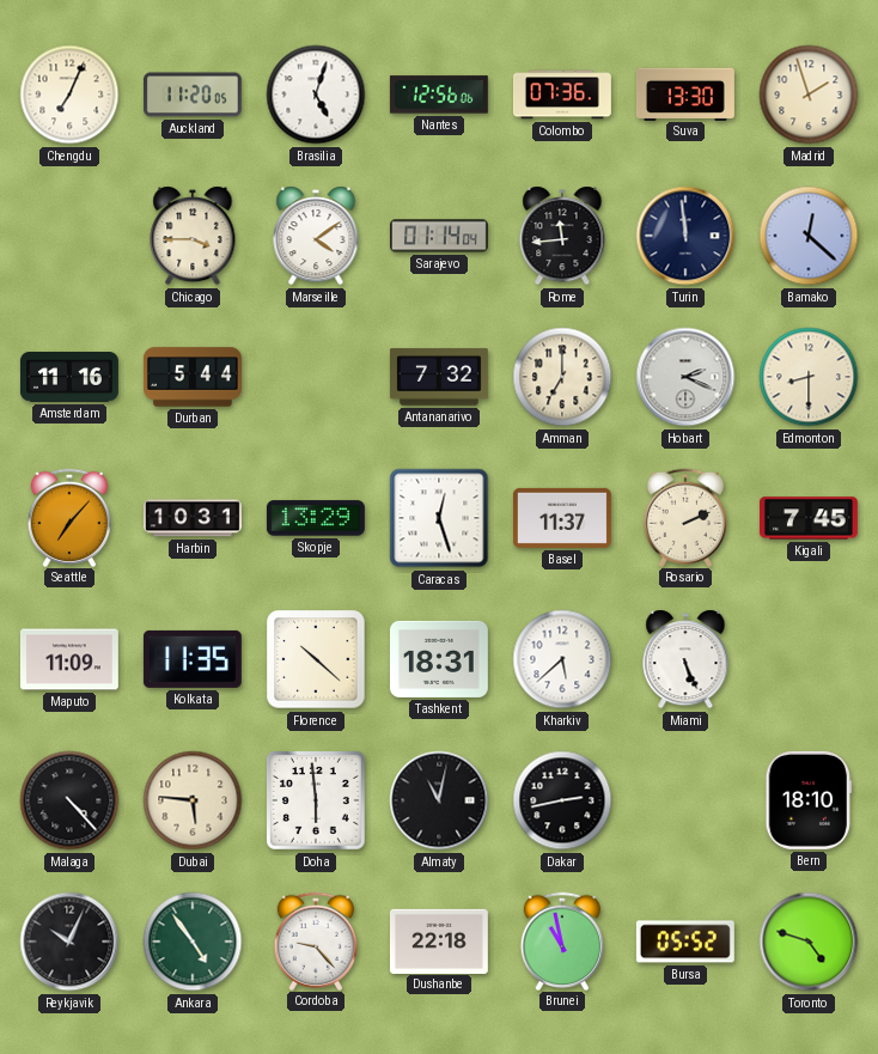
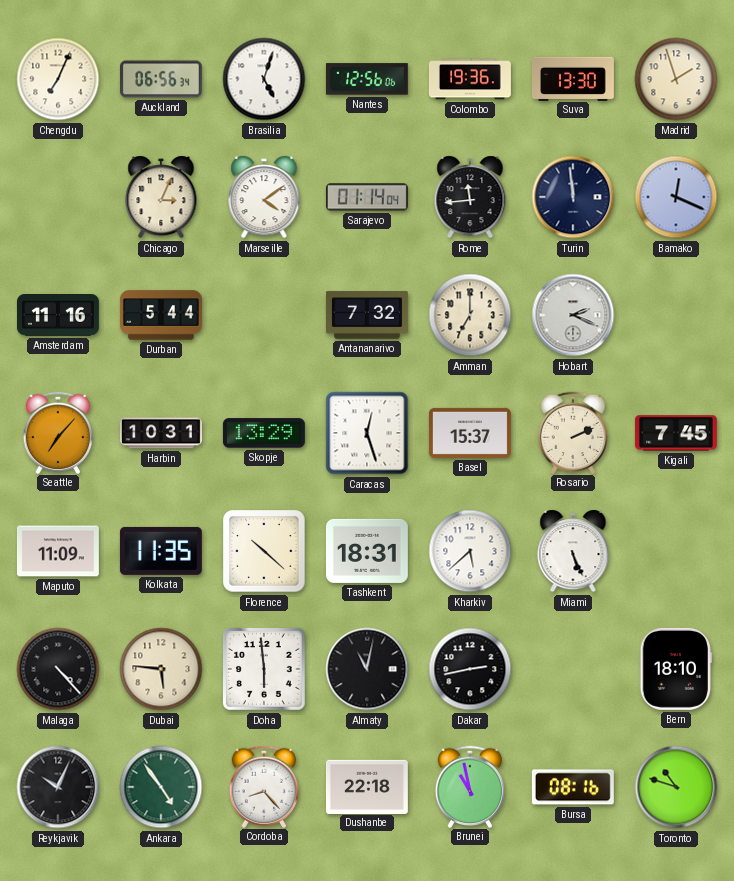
Auckland: 11:20 -> 06:56 (161, 79)
Colombo: 07:36 -> 19:36 (470, 79)
Chicago: 3:45 -> 3:04 (161, 197)
Bamako: 12:22 -> 12:19 (676, 197)
Edmonton: 8:30 -> none (809, 377)
Basel: 11:37 -> 15:37 (470, 433)
Cordoba: 9:23 -> 8:23 (263, 786)
Bursa: 05:52 -> 08:16 (573, 787)
Toronto: 4:48 -> 10:48 (676, 787)
